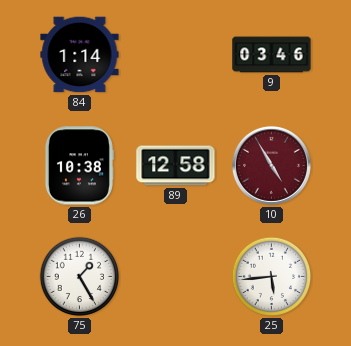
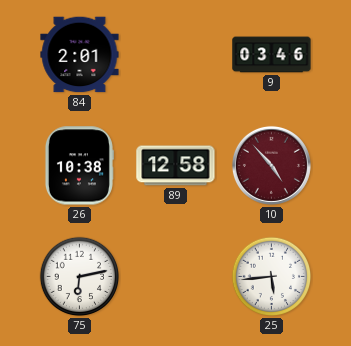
84: 1:14 -> 2:01 (80, 55)
10: 4:55 -> 4:53 (271, 165)
75: 1:25 -> 6:13 (80, 277)
